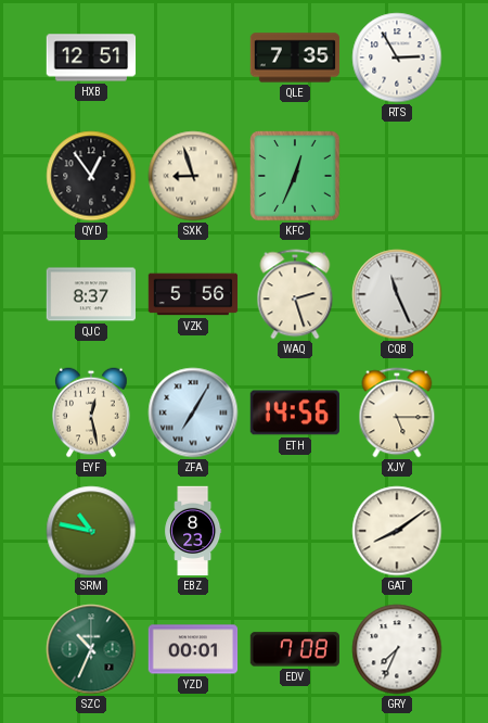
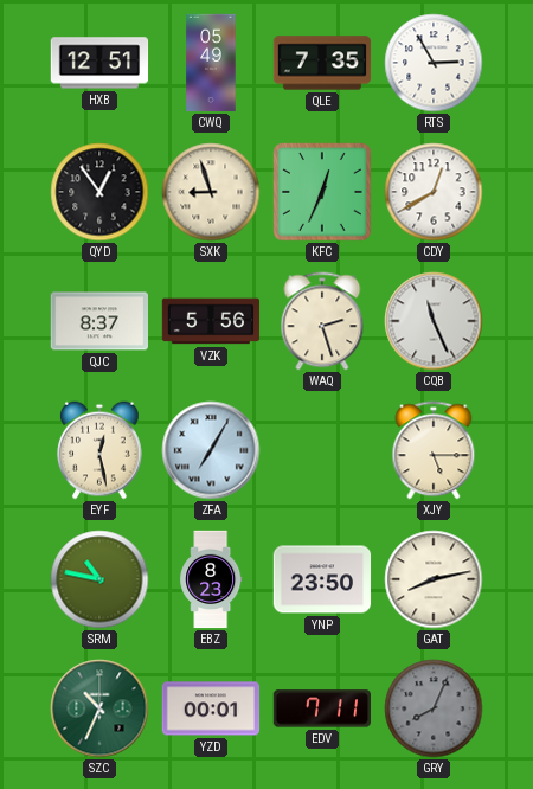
CWQ: none -> 05:49 (211, 63)
CDY: none -> 12:40 (434, 192)
ETH: 14:56 -> none (294, 413)
YNP: none -> 23:50 (322, 579)
GAT: 8:09 -> 8:13 (434, 579)
EDV: 7:08 -> 7:11 (322, 708)
GRY: 7:34 -> 8:04 (434, 708)
GRY dial: white -> grey (434, 708)
